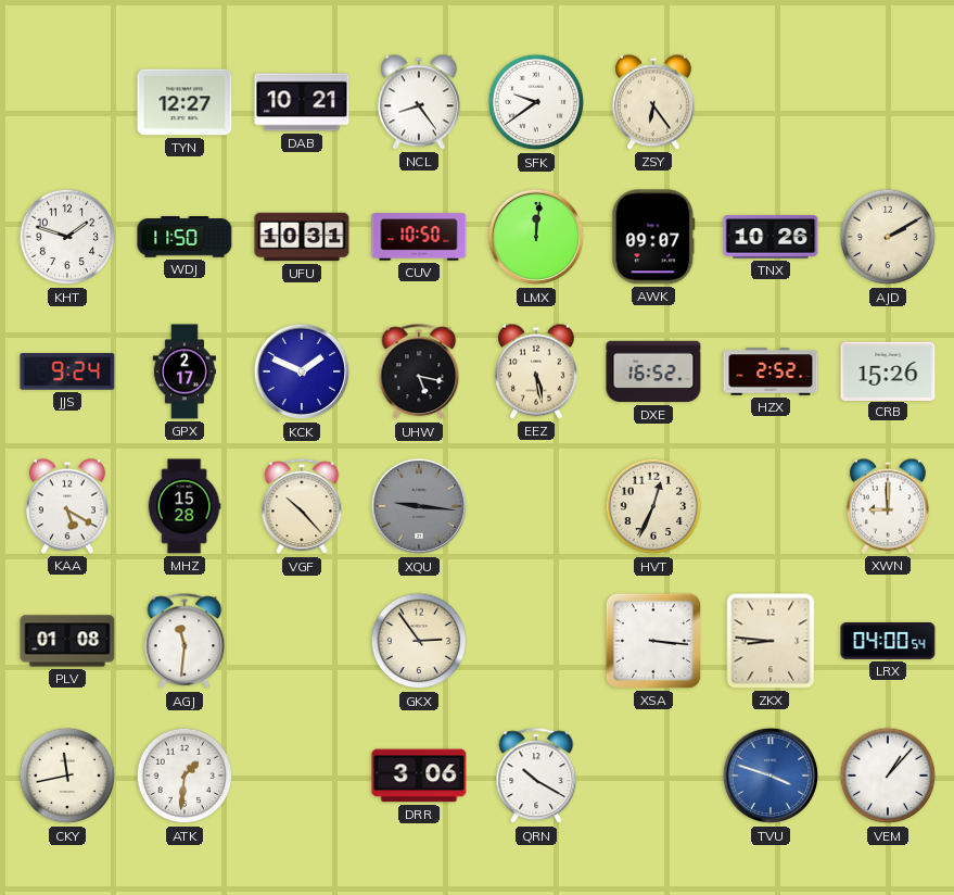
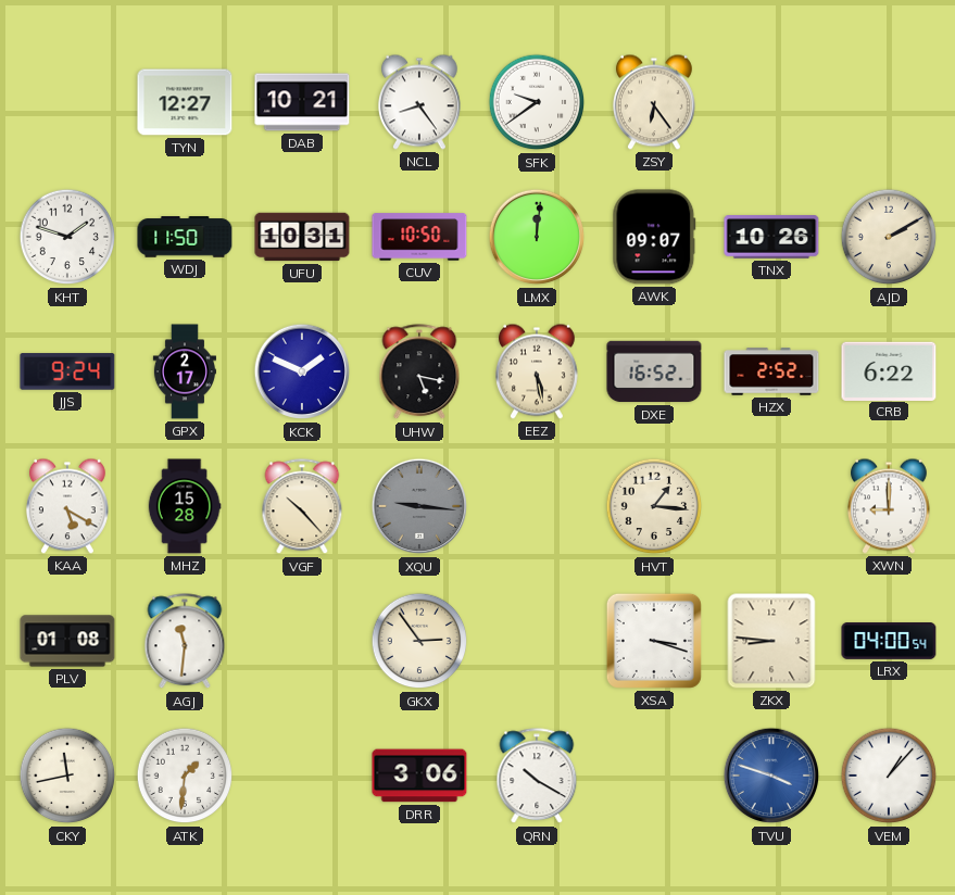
CRB: 15:26 -> 6:22 (889, 370)
HVT: 12:34 -> 1:16 (654, 506)
XSA: 3:16 -> 3:18 (654, 641)
